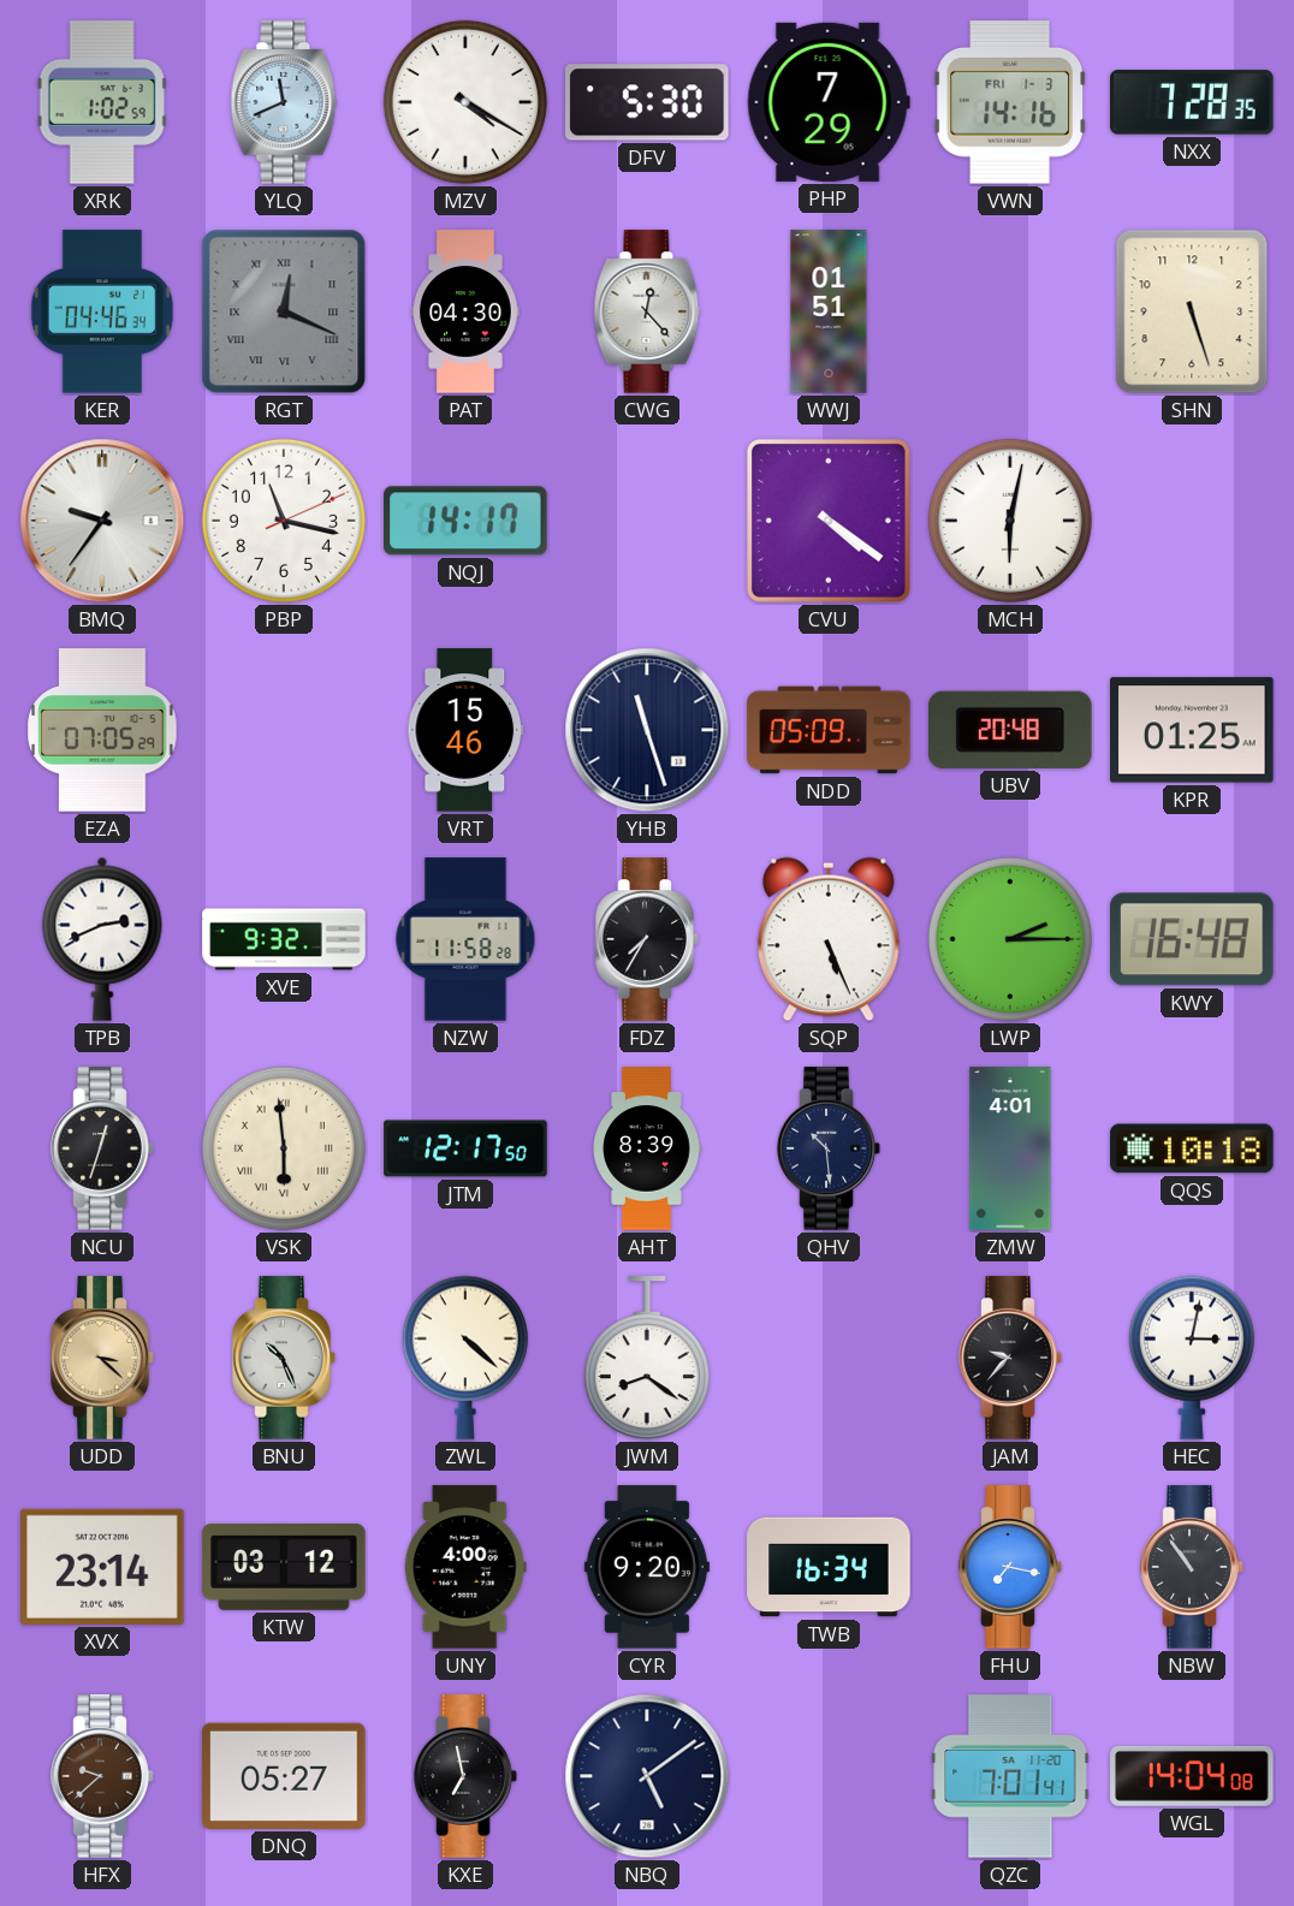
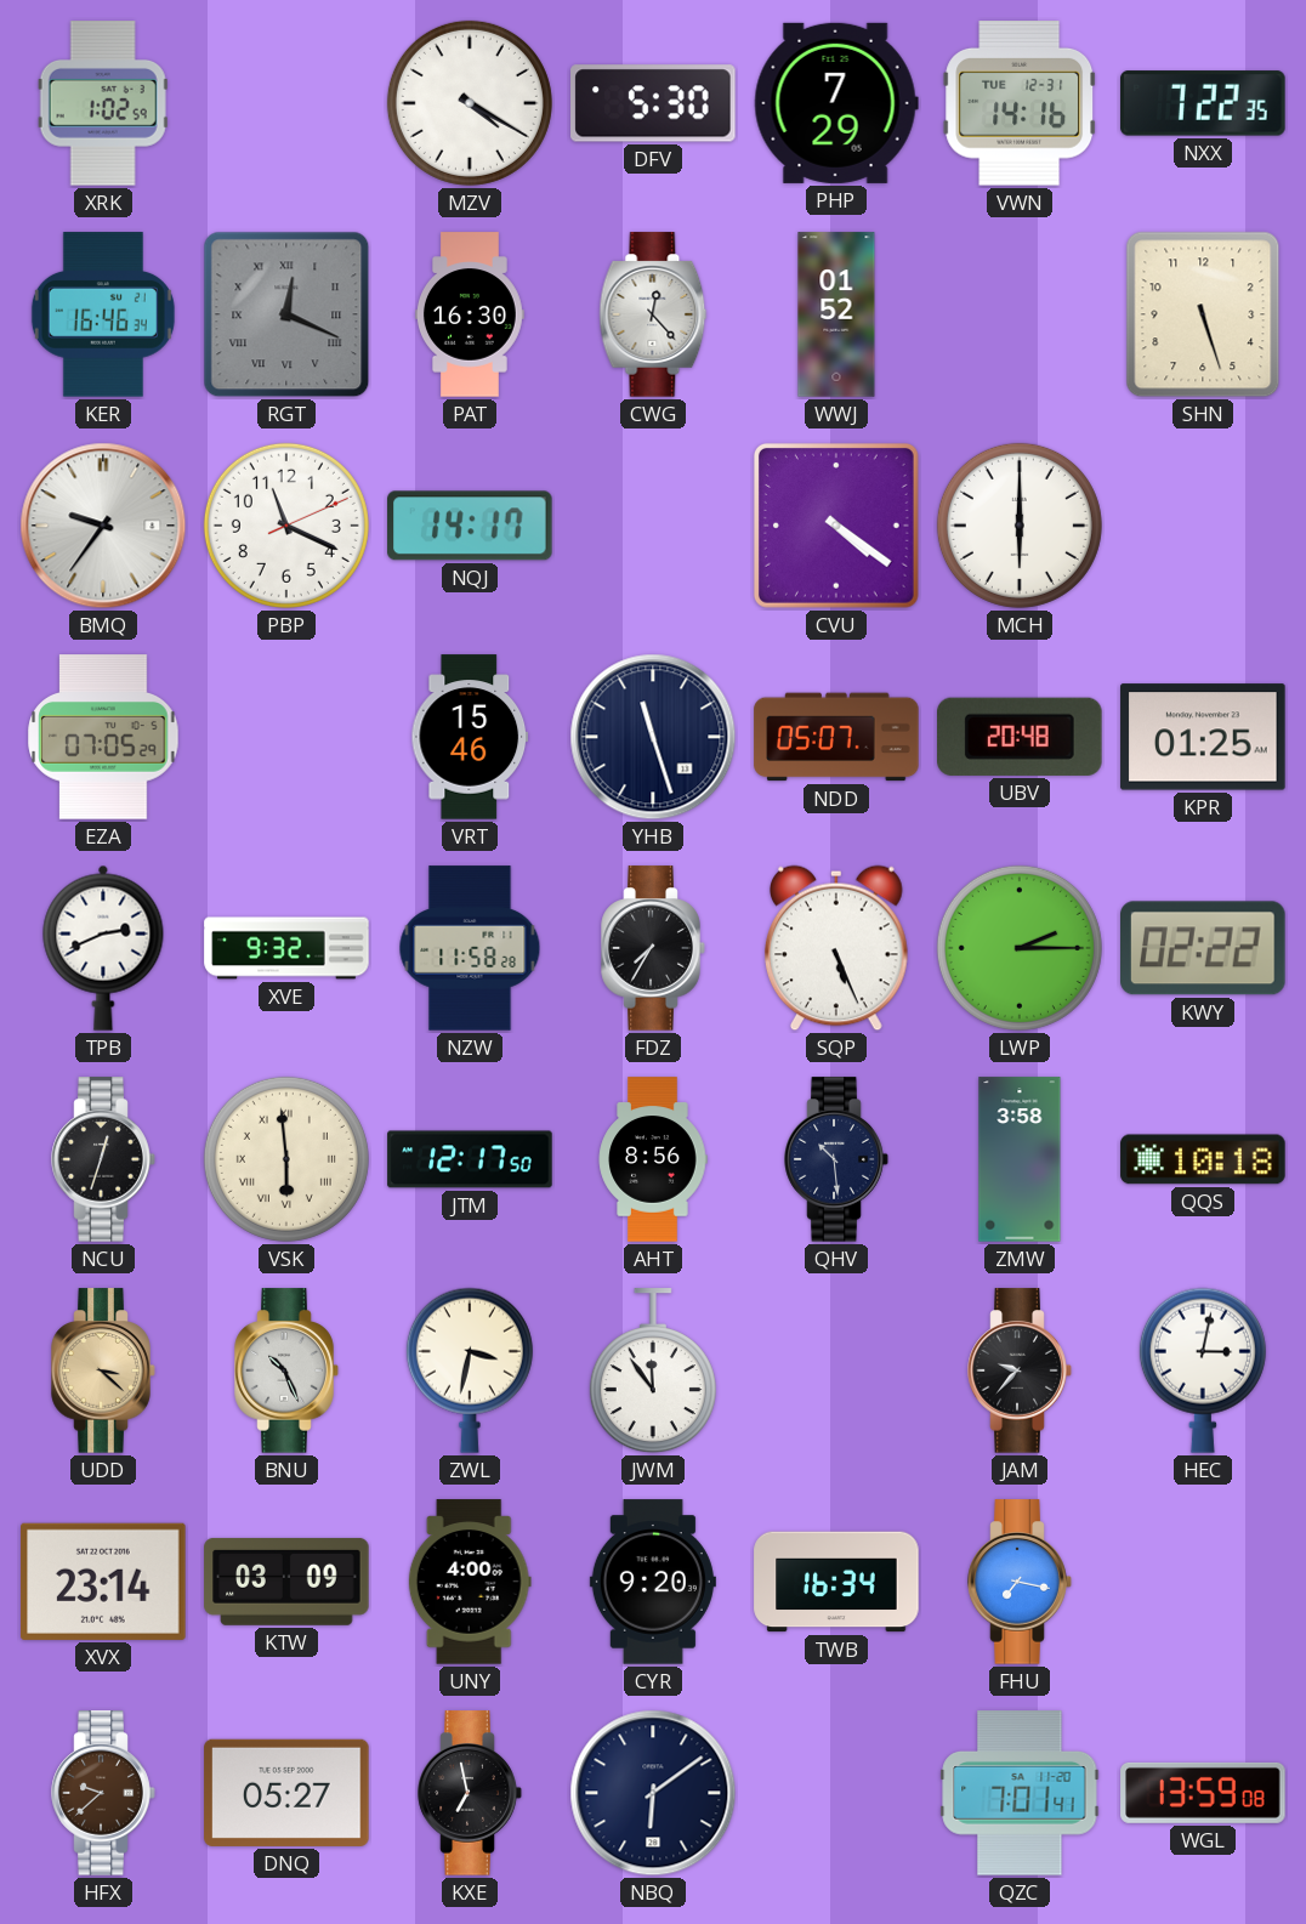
YLQ: 11:41 -> none (284, 102)
VWN date: FRI 1-3 -> TUE 12-31 (1020, 104)
NXX: 7:28 -> 7:22 (1203, 103)
KER: 04:46 -> 16:46 (103, 314)
PAT: 04:30 -> 16:30 (471, 314)
WWJ: 01:51 -> 01:52 (836, 314)
PBP: 11:17 -> 11:19 (286, 526)
MCH: 6:02 -> 6:00 (1020, 526)
NDD: 05:09 -> 05:07 (836, 737)
KWY: 16:48 -> 02:22 (1204, 948)
AHT: 8:39 -> 8:56 (653, 1159)
ZMW: 4:01 -> 3:58 (1020, 1159)
ZWL: 4:22 -> 3:32 (470, 1370)
JWM: 8:21 -> 11:54 (653, 1372)
KTW: 03:12 -> 03:09 (286, 1582)
NBW: 10:54 -> none (1192, 1567)
NBQ: 5:09 -> 6:09 (653, 1793)
WGL: 14:04 -> 13:59 (1203, 1793)
